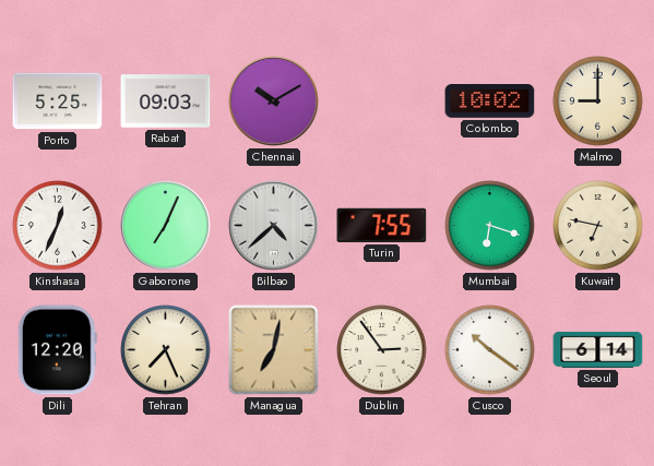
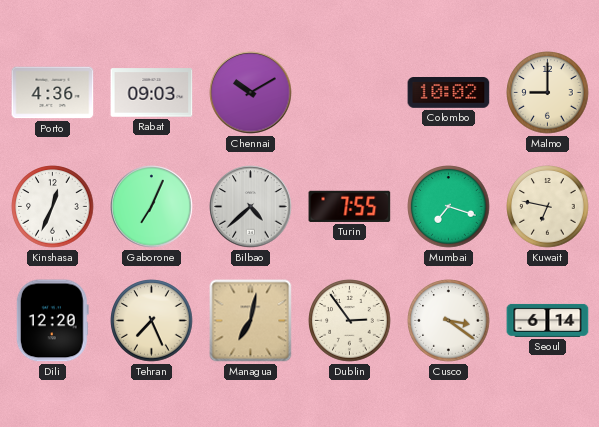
Porto: 5:25 -> 4:36 (53, 93)
Mumbai: 6:18 -> 7:18 (449, 207)
Cusco: 10:21 -> 3:21 (449, 321)
